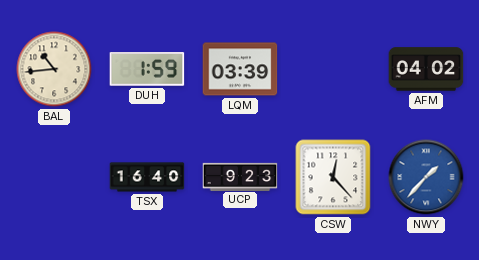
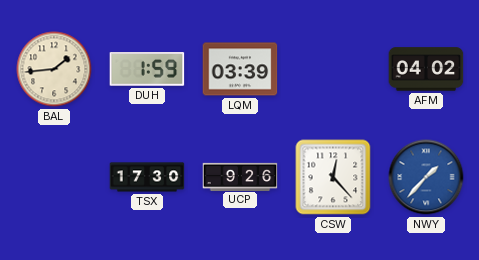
BAL: 10:44 -> 1:44 (54, 69)
TSX: 16:40 -> 17:30 (147, 177)
UCP: 9:23 -> 9:26 (240, 176)
